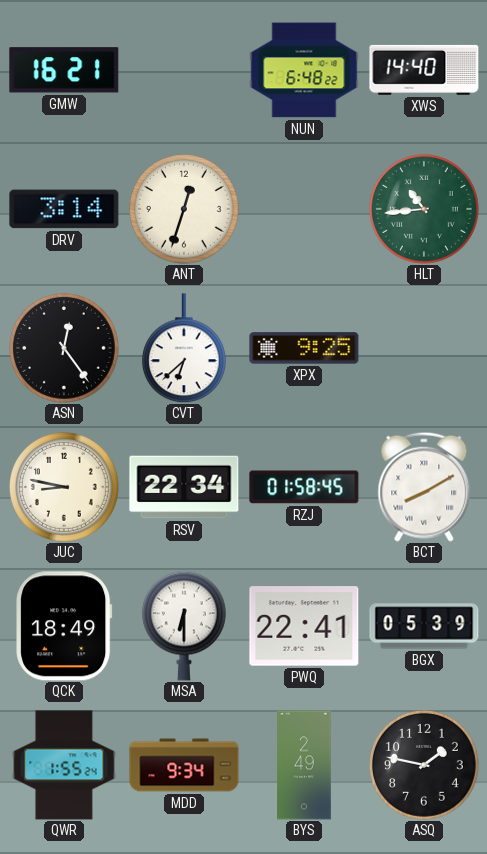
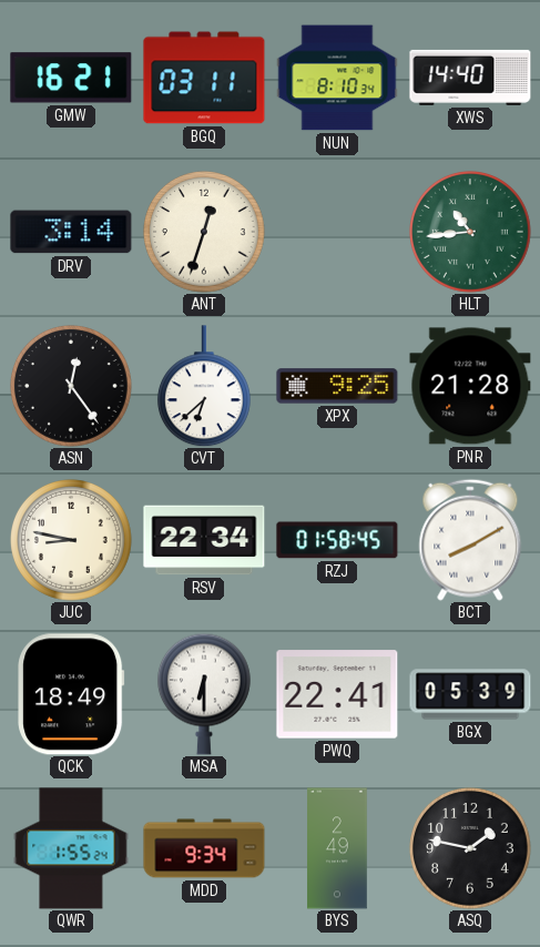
BGQ: none -> 03:11 (204, 78)
NUN: 6:48 -> 8:10 (337, 78)
PNR: none -> 21:28 (470, 386)
